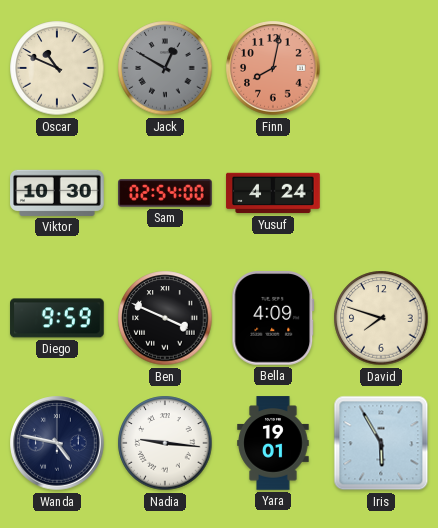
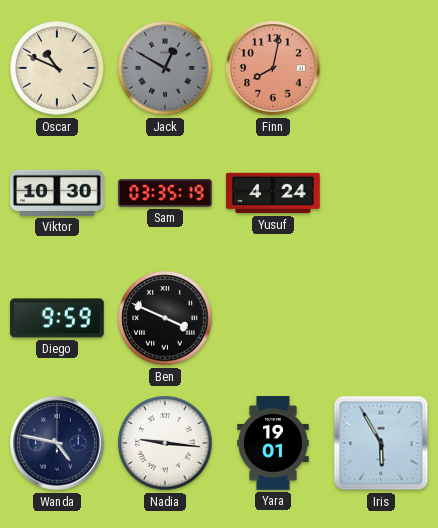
Sam: 02:54 -> 03:35 (165, 193)
Bella: 4:09 -> none (273, 319)
David: 7:48 -> none (381, 318)
